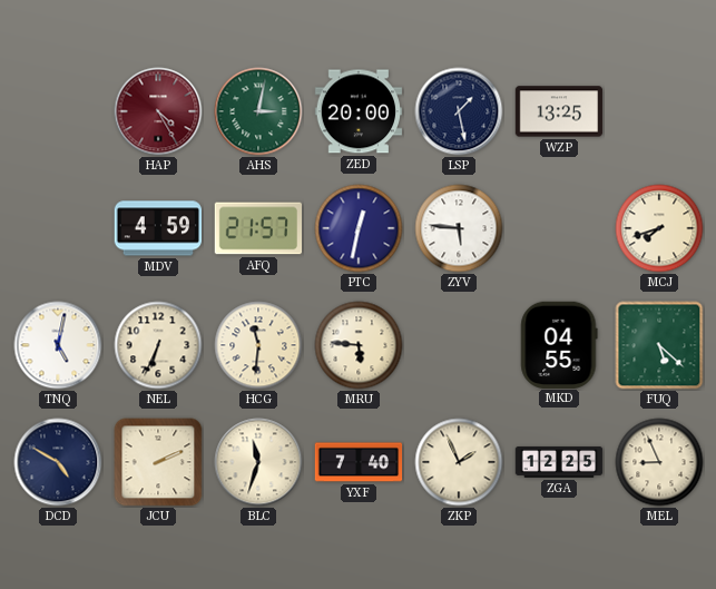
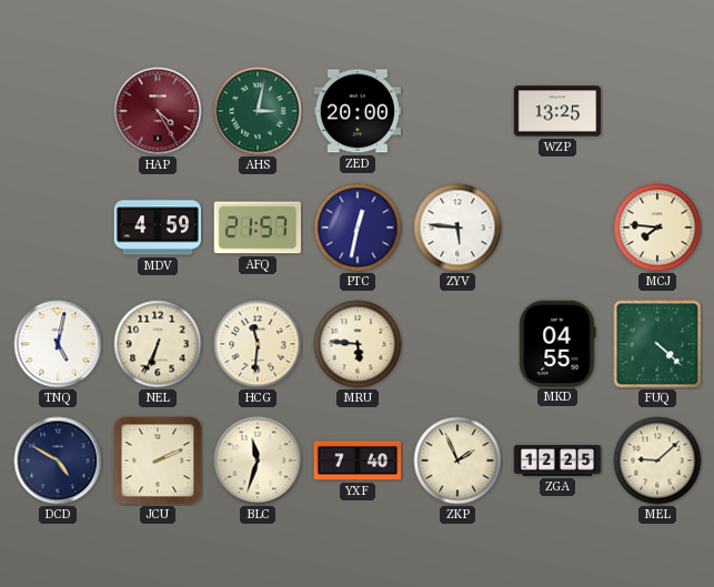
LSP: 1:28 -> none (459, 111)
MCJ: 7:42 -> 7:46 (657, 227)
FUQ: 5:22 -> 4:22 (657, 344)
MEL: 8:56 -> 9:08 (657, 461)
